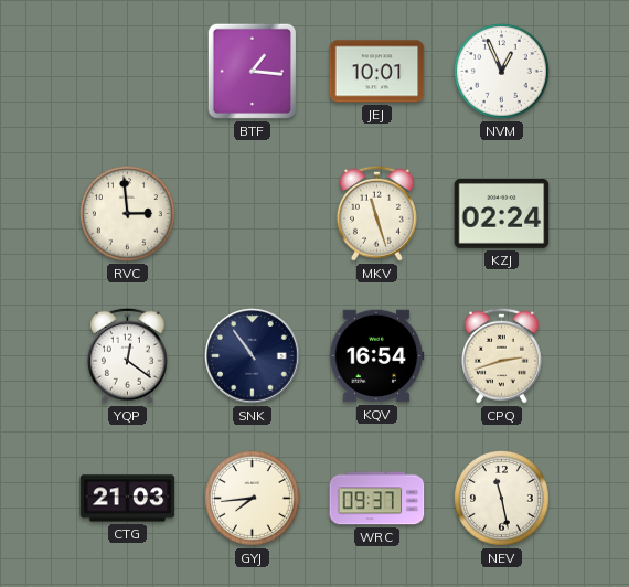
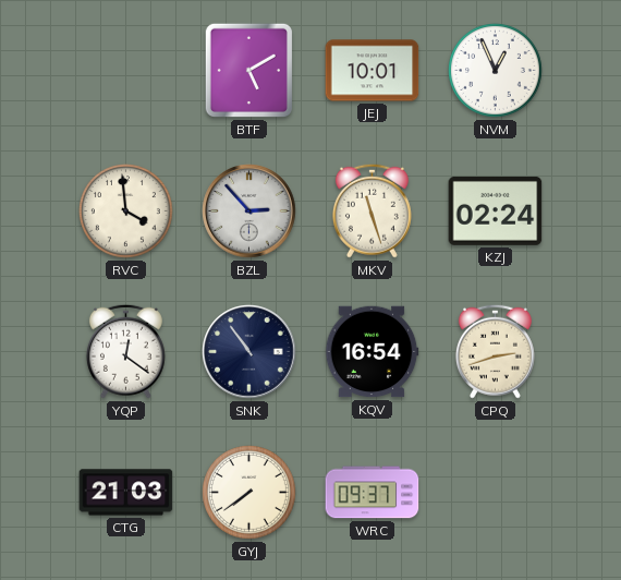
BTF: 1:16 -> 5:10 (248, 70)
RVC: 2:59 -> 3:59 (126, 212)
BZL: none -> 2:53 (249, 212)
GYJ: 7:44 -> 7:39 (249, 493)
NEV: 11:28 -> none (502, 499)
